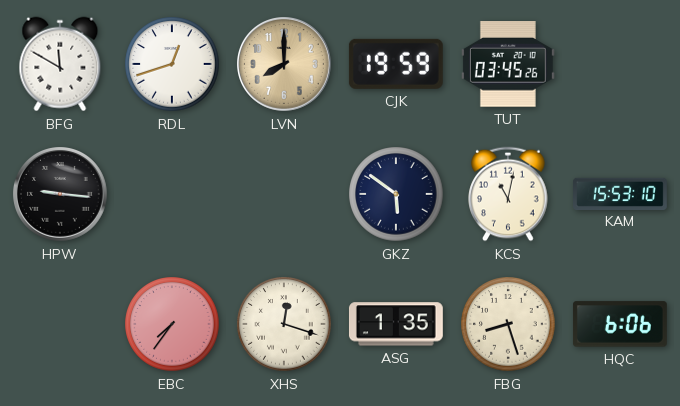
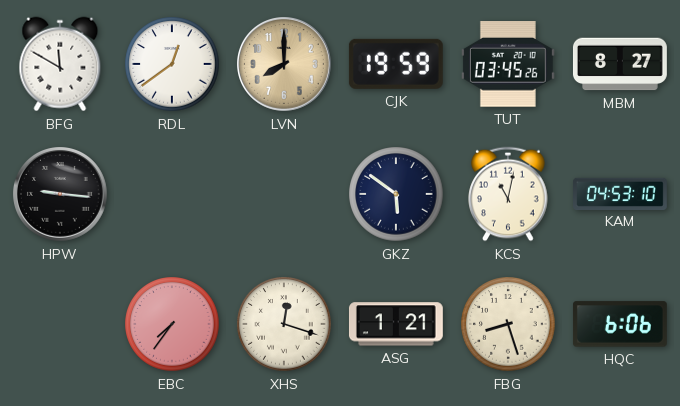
RDL: 12:42 -> 12:39 (172, 64)
MBM: none -> 8:27 (620, 64)
KAM: 15:53 -> 04:53 (621, 193)
ASG: 1:35 -> 1:21 (396, 324)
